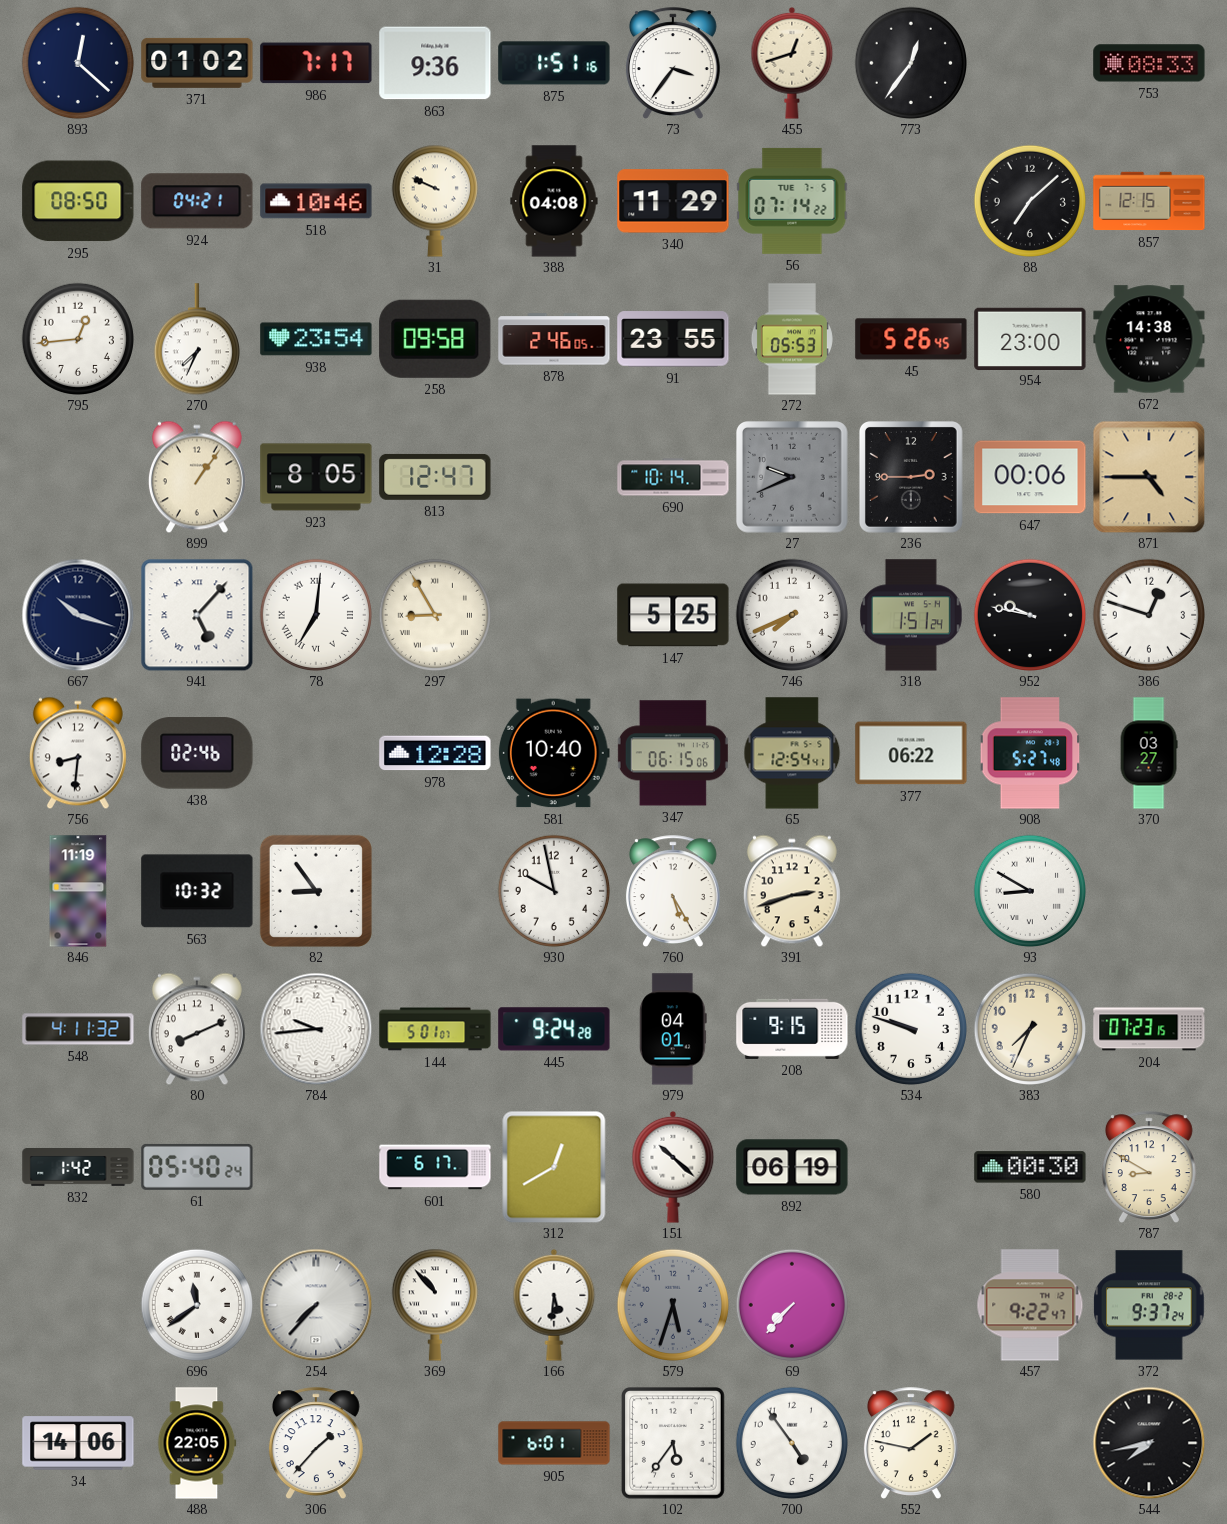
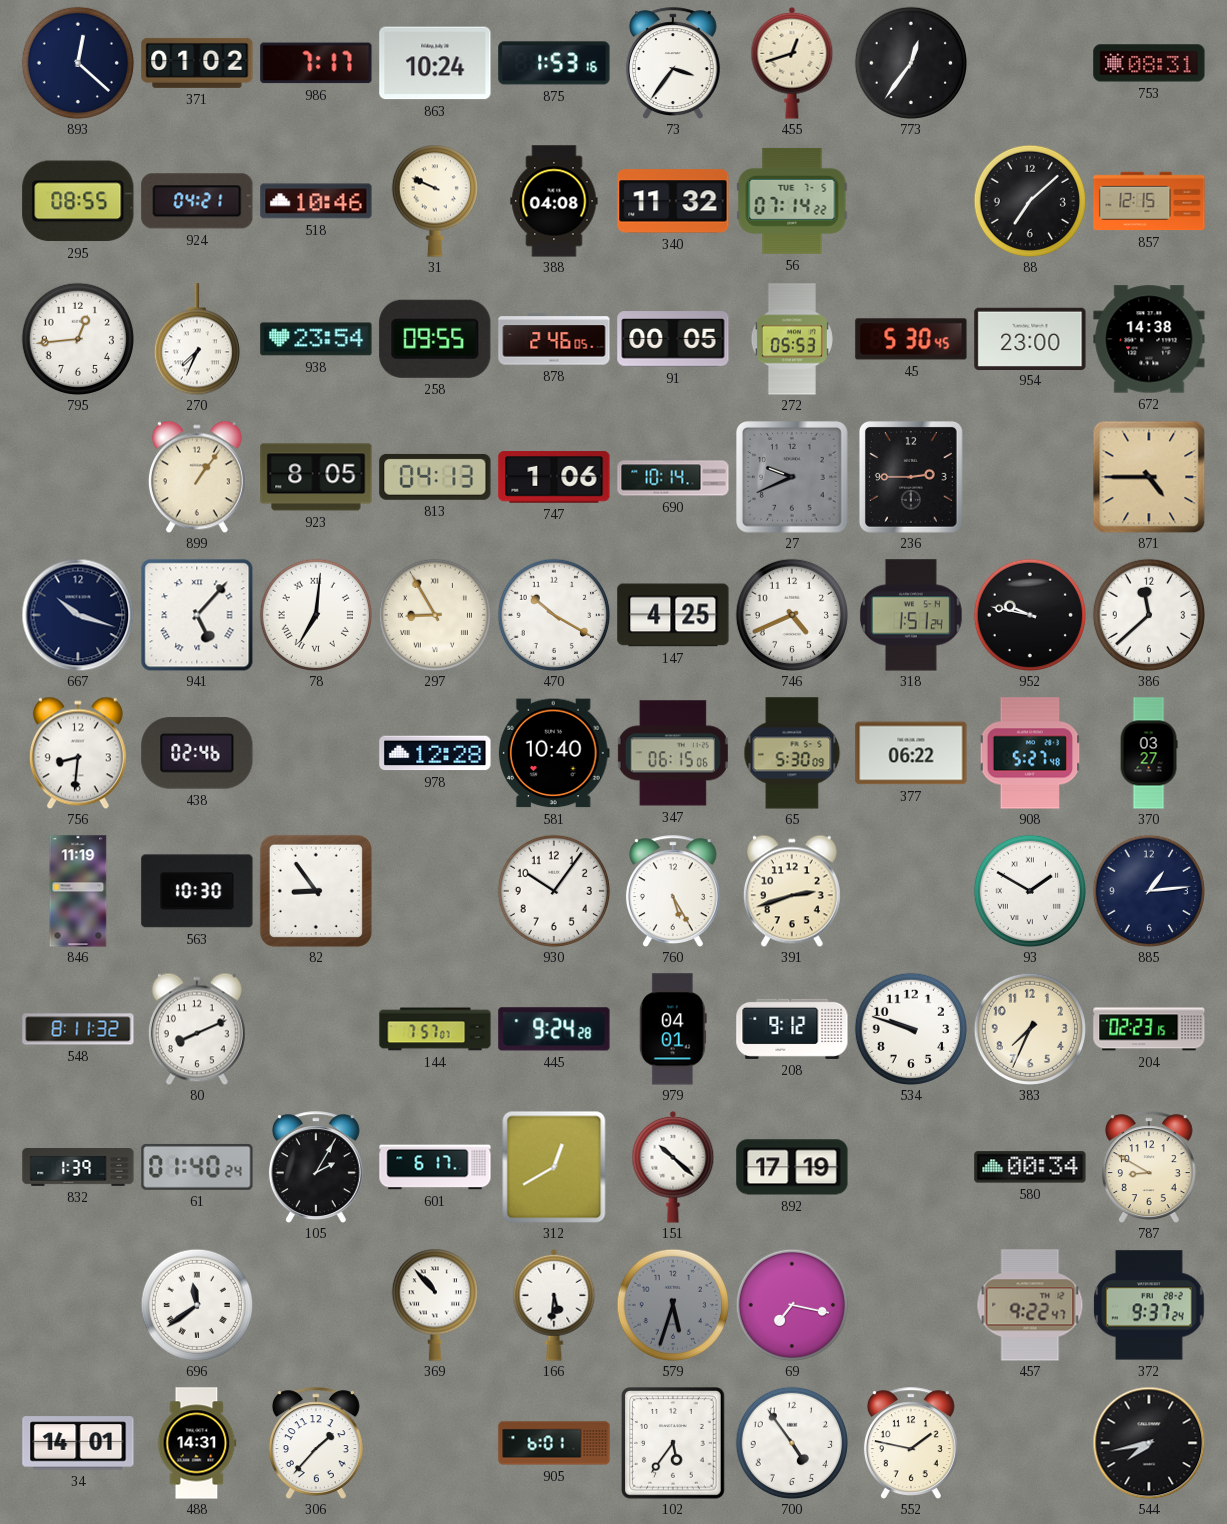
863: 9:36 -> 10:24 (435, 63)
875: 1:51 -> 1:53 (554, 63)
753: 08:33 -> 08:31 (1149, 63)
295: 08:50 -> 08:55 (78, 201)
340: 11:29 -> 11:32 (673, 201)
258: 09:58 -> 09:55 (435, 339)
91: 23:55 -> 00:05 (673, 339)
45: 5:26 -> 5:30 (911, 339)
813: 12:47 -> 04:13 (435, 477)
747: none -> 1:06 (554, 477)
647: 00:06 -> none (1030, 477)
470: none -> 10:20 (553, 614)
147: 5:25 -> 4:25 (673, 615)
746: 7:41 -> 4:41 (791, 614)
386: 12:48 -> 11:38 (1148, 614)
65: 12:54 -> 5:30 (792, 753)
563: 10:32 -> 10:30 (197, 891)
930: 9:58 -> 10:06 (553, 890)
93: 8:50 -> 1:50 (1029, 890)
885: none -> 1:14 (1148, 890)
548: 4:11 -> 8:11 (78, 1029)
784: 9:44 -> none (316, 1029)
144: 5:01 -> 7:57 (435, 1029)
208: 9:15 -> 9:12 (792, 1029)
204: 07:23 -> 02:23 (1149, 1029)
832: 1:42 -> 1:39 (78, 1168)
61: 05:40 -> 01:40 (197, 1167)
105: none -> 2:05 (316, 1167)
892: 06:19 -> 17:19 (792, 1167)
580: 00:30 -> 00:34 (1030, 1167)
254: 7:37 -> none (316, 1305)
69: 7:37 -> 7:17 (791, 1304)
34: 14:06 -> 14:01 (78, 1443)
488: 22:05 -> 14:31 (197, 1443)
